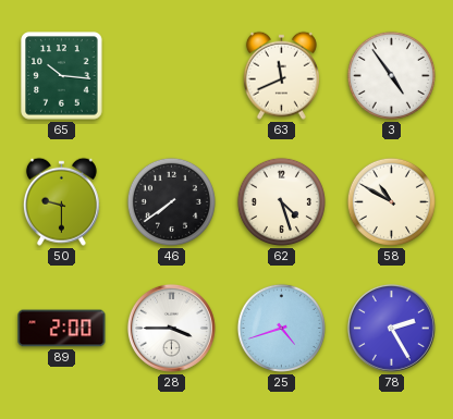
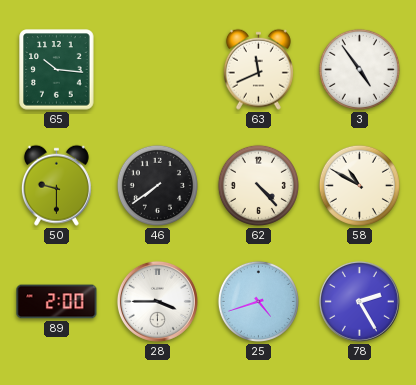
62: 4:27 -> 4:23 (258, 185)
